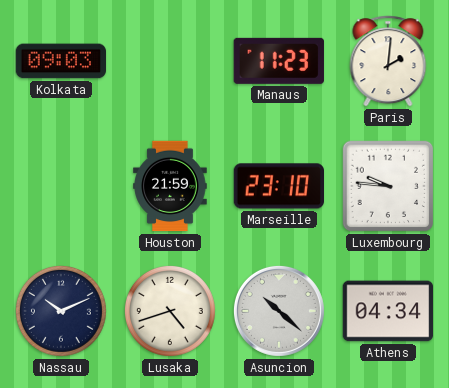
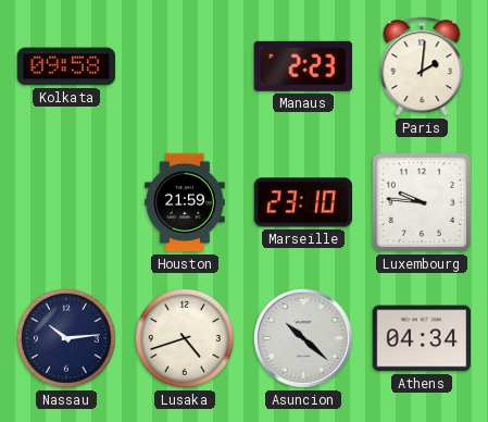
Kolkata: 09:03 -> 09:58 (66, 66)
Manaus: 11:23 -> 2:23 (303, 66)
Nassau: 10:11 -> 10:14 (66, 338)
